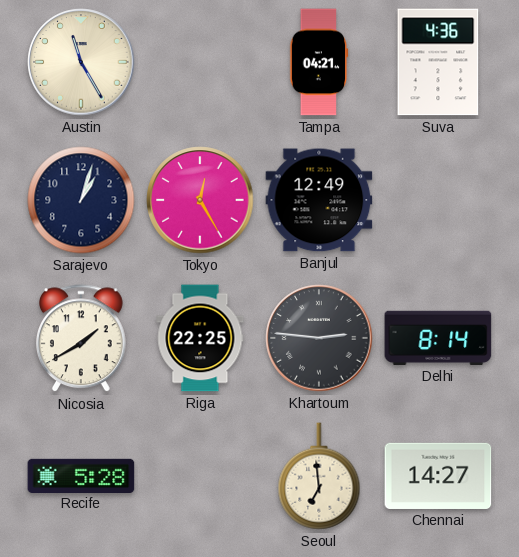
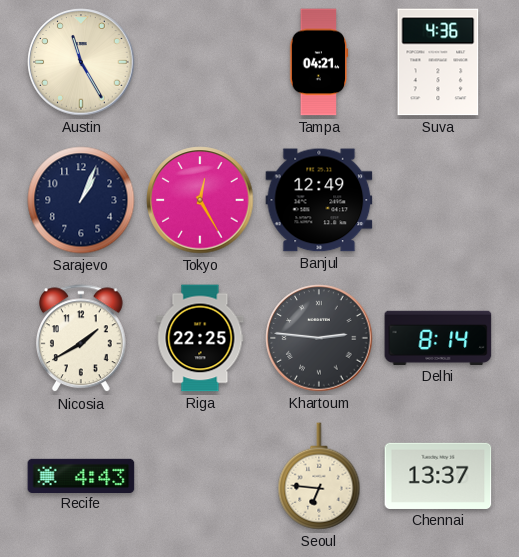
Sarajevo: 1:03 -> 1:04 (81, 200)
Recife: 5:28 -> 4:43 (81, 475)
Seoul: 6:59 -> 6:46 (319, 476)
Chennai: 14:27 -> 13:37 (438, 476)
